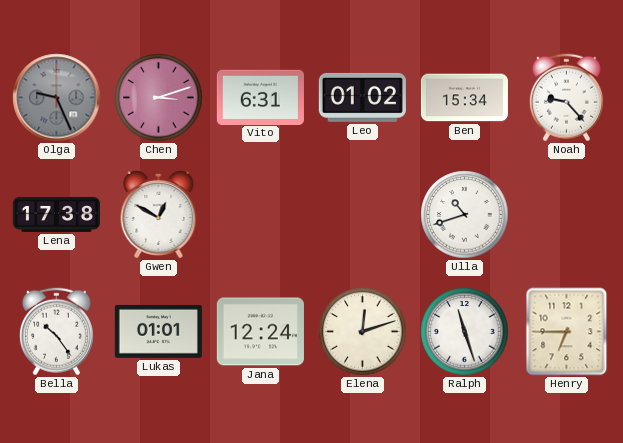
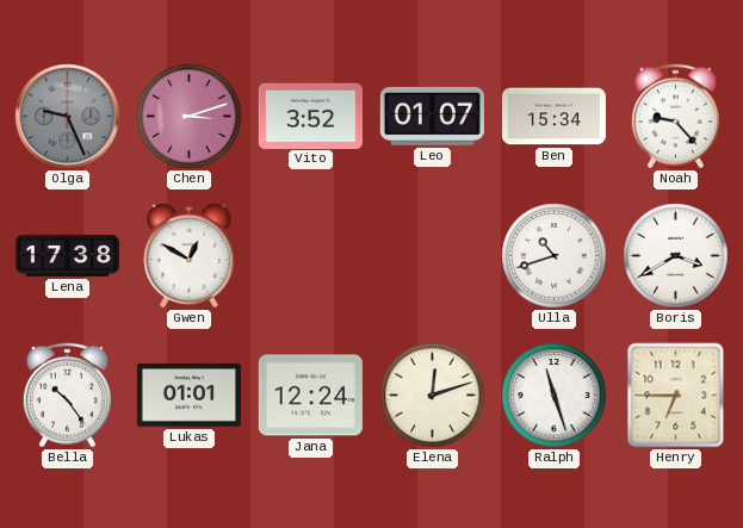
Vito: 6:31 -> 3:52 (310, 116)
Leo: 01:02 -> 01:07 (432, 116)
Boris: none -> 3:40 (676, 256)
